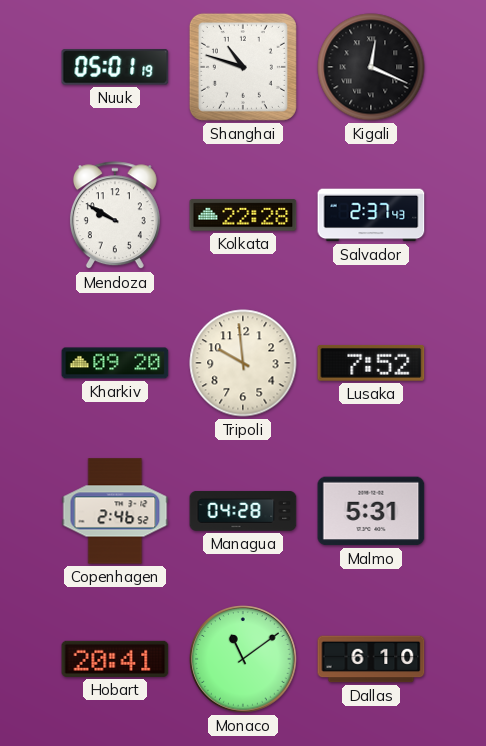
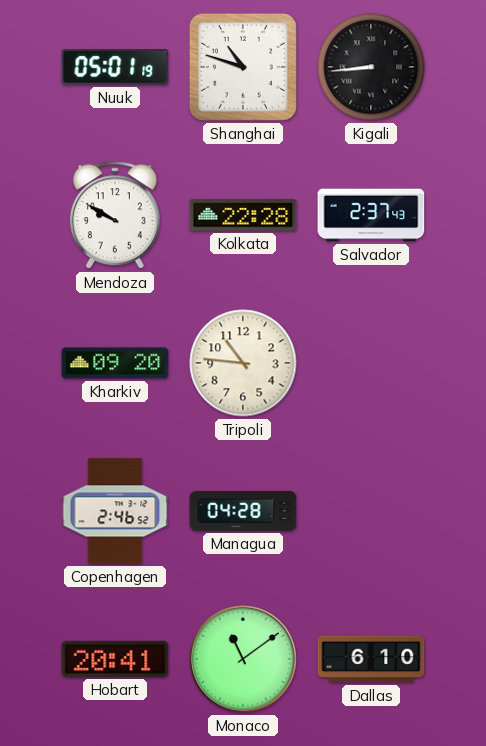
Kigali: 12:19 -> 8:44 (371, 67)
Tripoli: 9:59 -> 10:46 (243, 363)
Lusaka: 7:52 -> none (371, 363)
Malmo: 5:31 -> none (371, 511)
